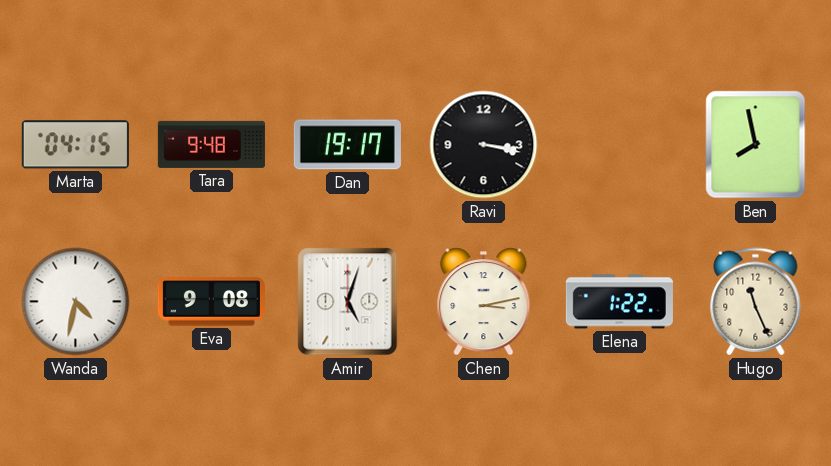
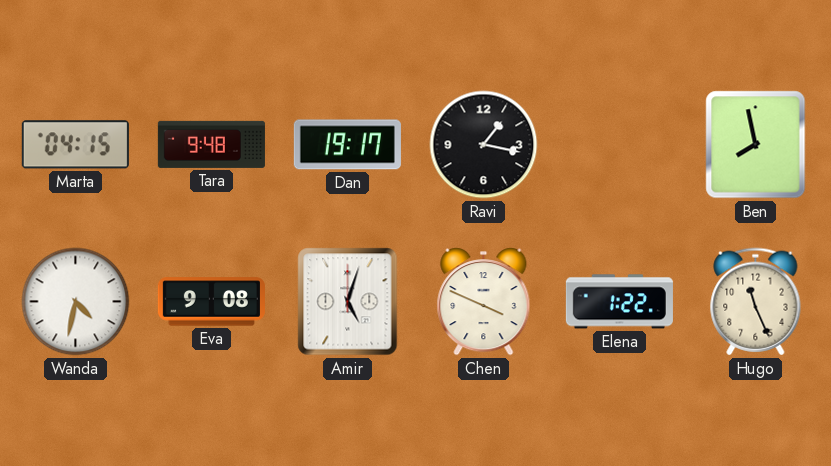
Ravi: 3:17 -> 1:17 (484, 145)
Chen: 3:13 -> 3:49 (484, 302)
